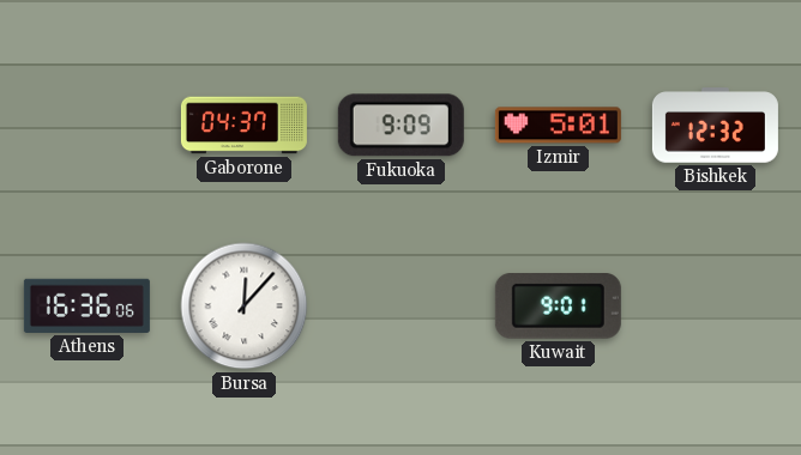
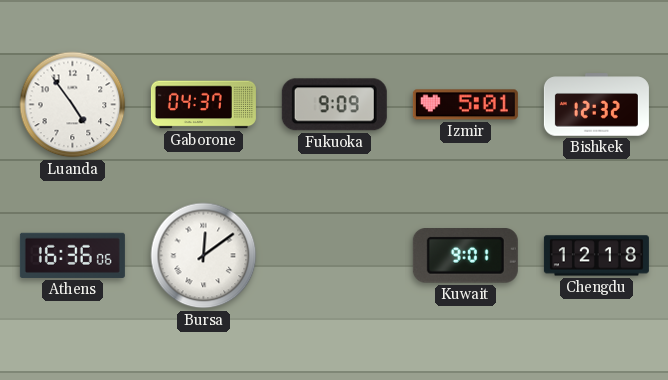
Luanda: none -> 4:54 (73, 105)
Bursa: 12:07 -> 12:09 (204, 256)
Chengdu: none -> 12:18 (596, 256)
